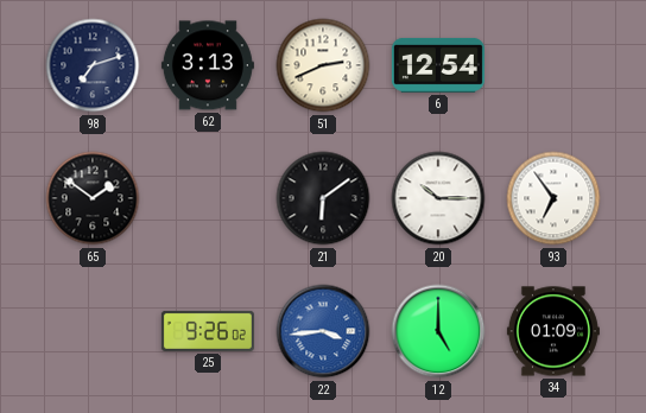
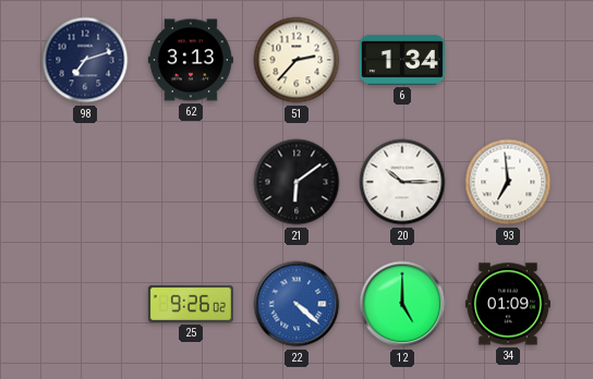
51: 2:41 -> 2:37 (296, 60)
6: 12:54 -> 1:34 (402, 60)
65: 1:51 -> none (93, 198)
93: 6:54 -> 6:59 (508, 182)
22: 3:44 -> 4:22 (296, 304)
